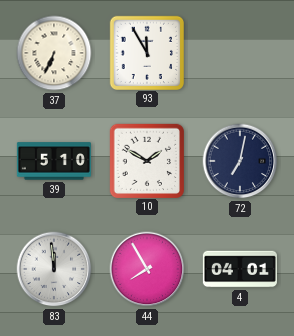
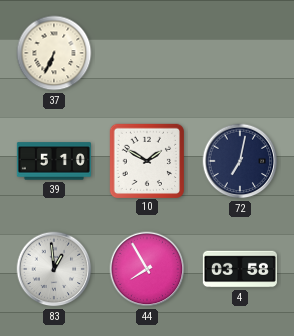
93: 11:55 -> none (146, 52)
83: 11:59 -> 12:59 (54, 269)
4: 04:01 -> 03:58 (240, 269)
